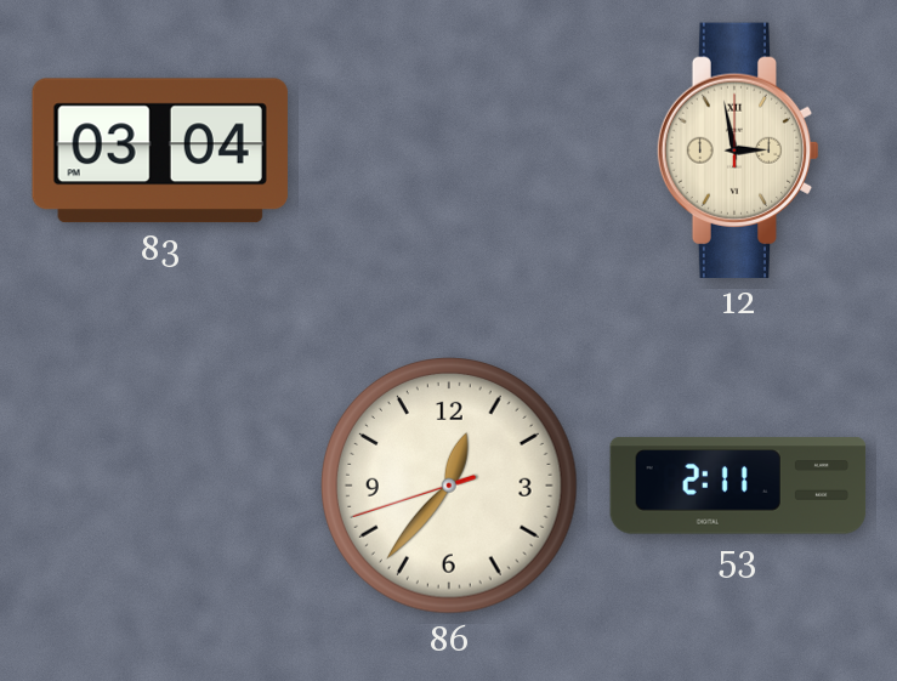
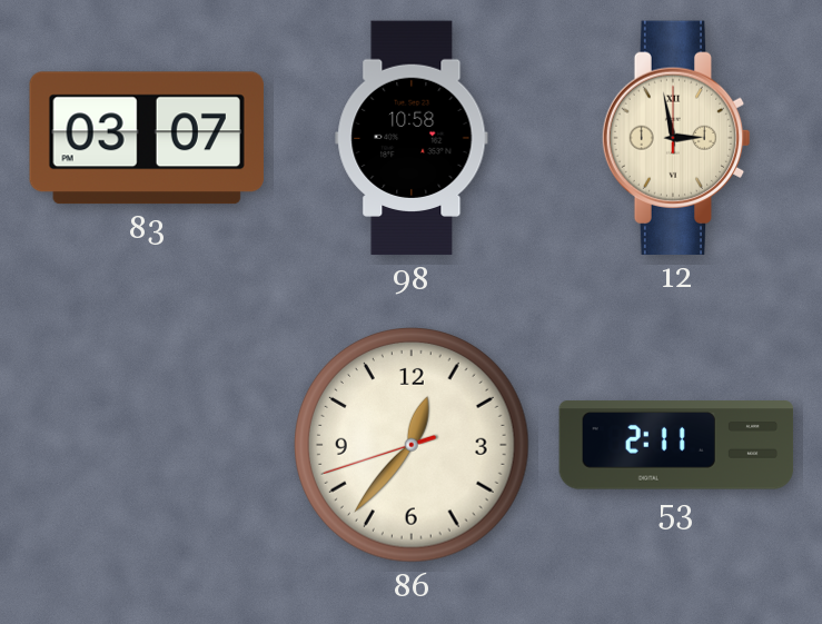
83: 03:04 -> 03:07 (147, 138)
98: none -> 10:58 (412, 138)
